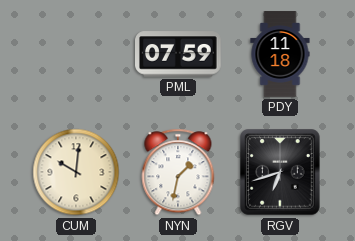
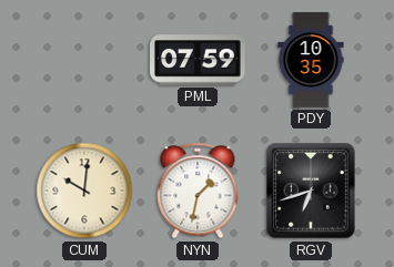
PDY: 11:18 -> 10:35 (311, 60)
